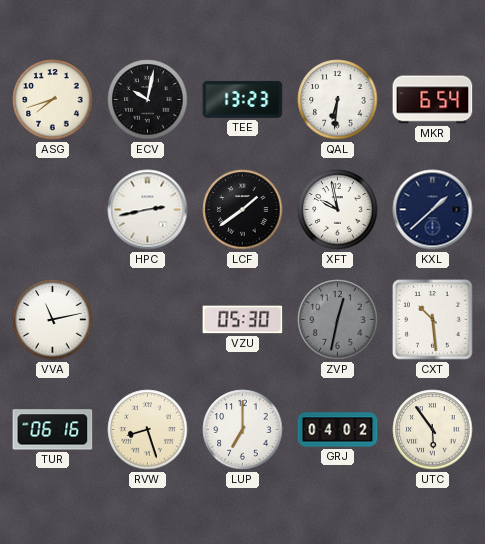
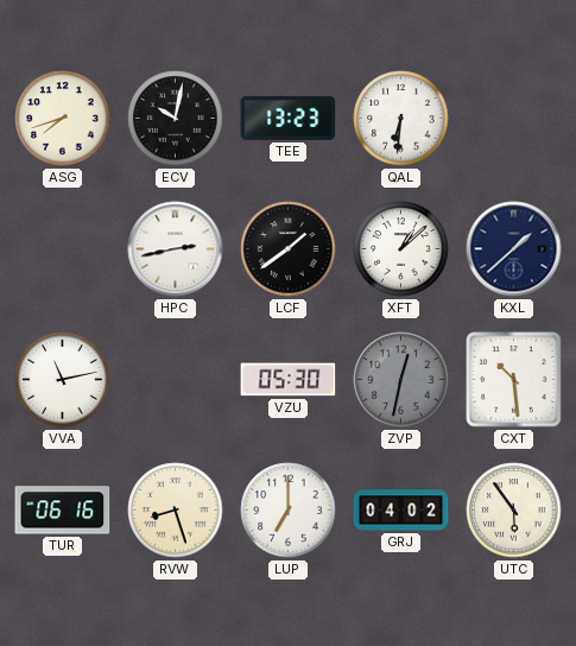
MKR: 6:54 -> none (433, 100)
XFT: 9:58 -> 1:08 (401, 249)
